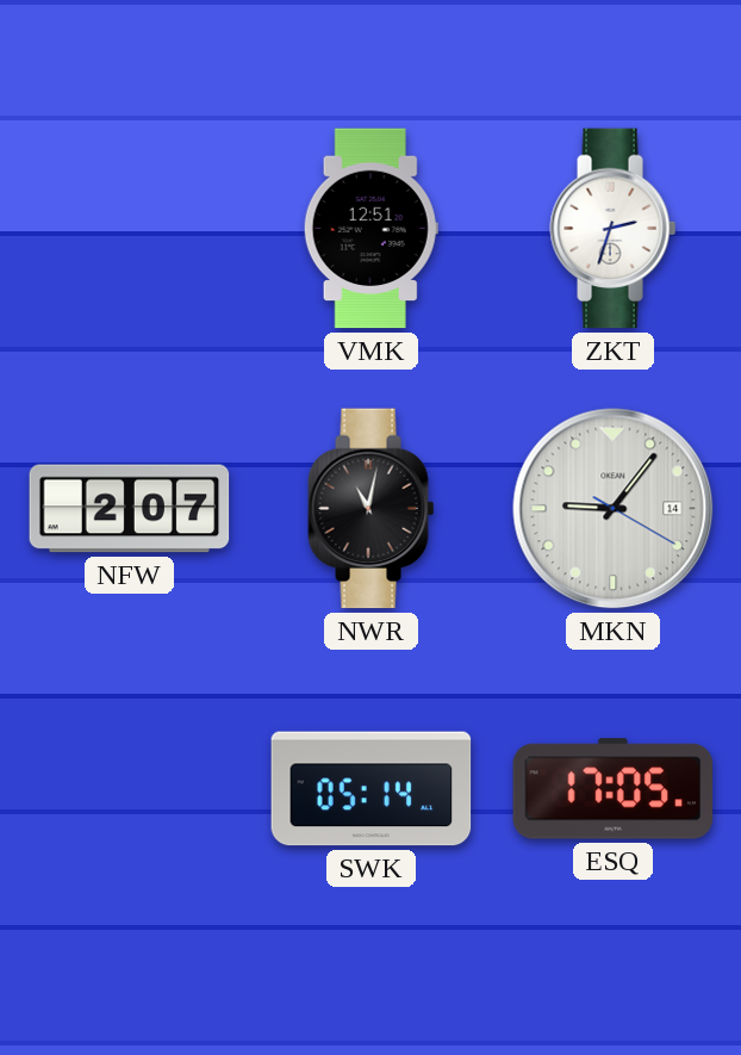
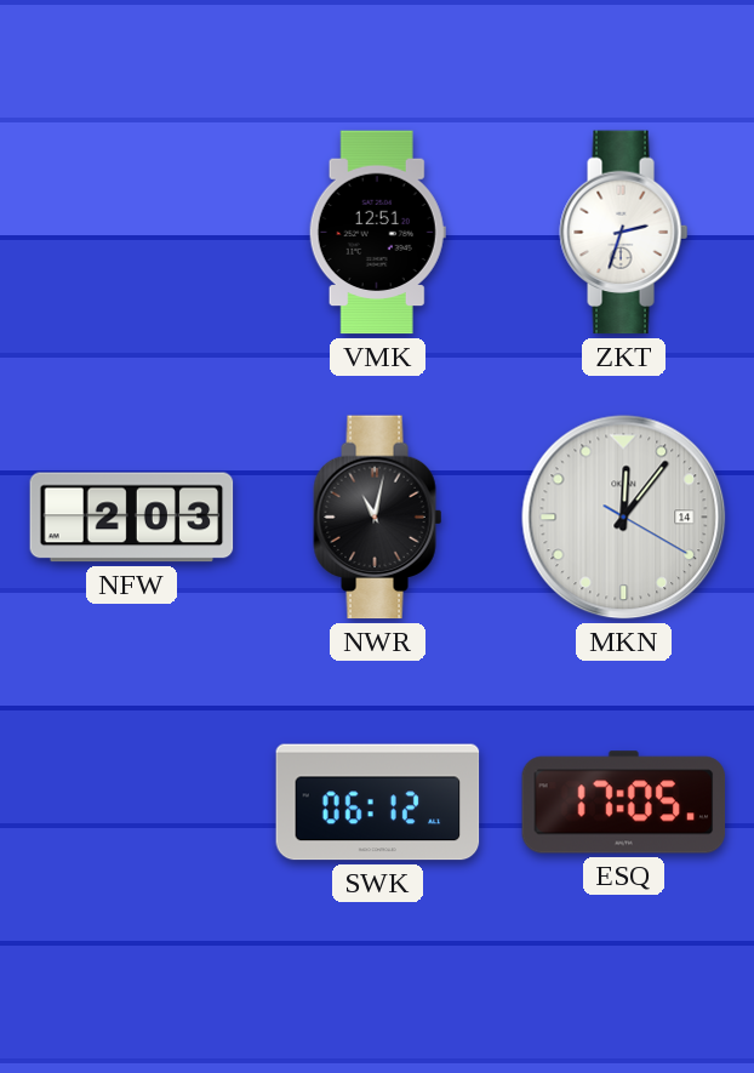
NFW: 2:07 -> 2:03 (132, 518)
MKN: 9:06 -> 12:06 (624, 518)
SWK: 05:14 -> 06:12 (378, 803)
